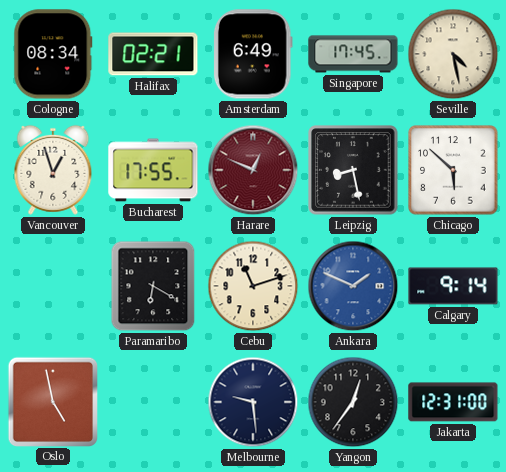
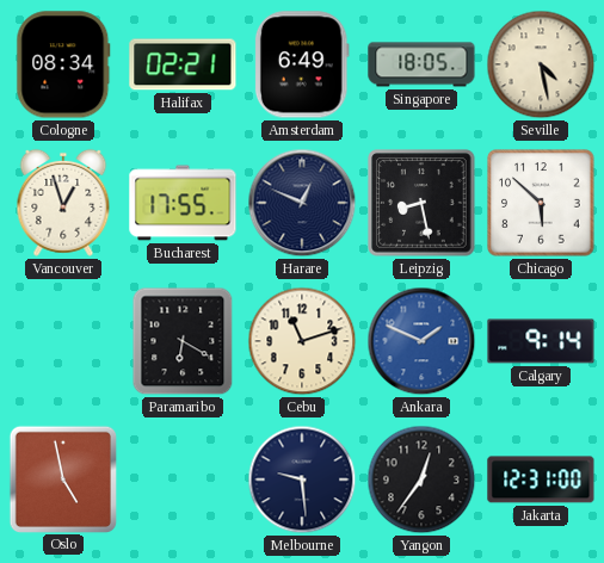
Singapore: 17:45 -> 18:05 (421, 64)
Harare dial: burgundy -> navy (302, 203)
